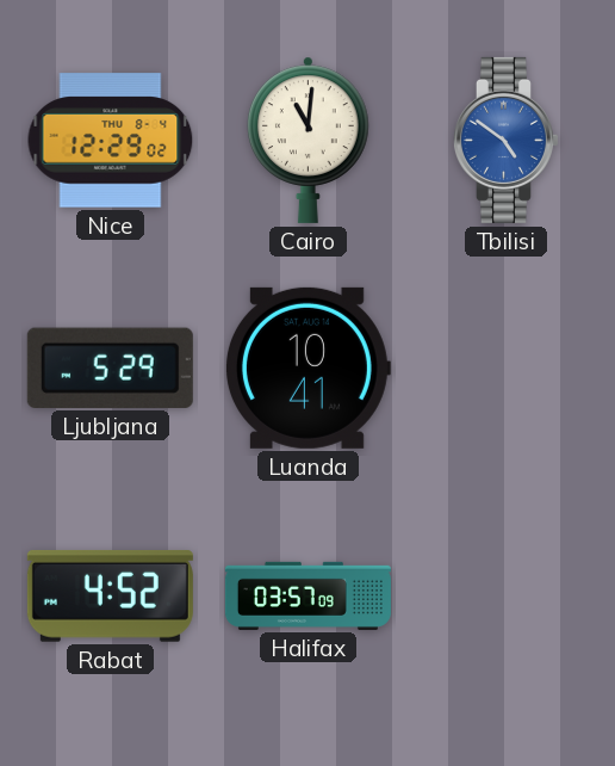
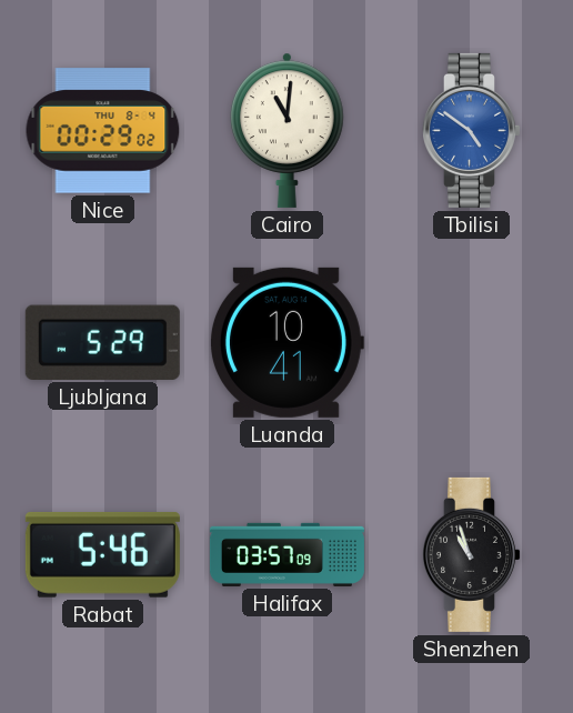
Nice: 12:29 -> 00:29 (103, 131)
Rabat: 4:52 -> 5:46 (102, 555)
Shenzhen: none -> 10:57 (471, 554)
